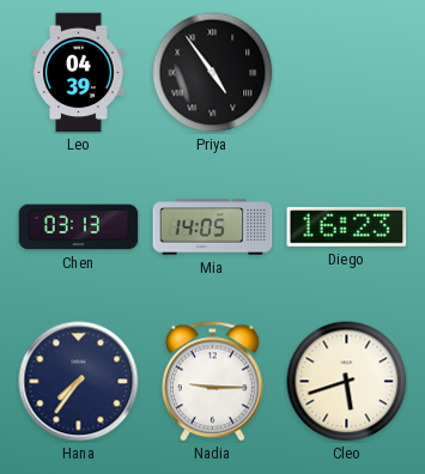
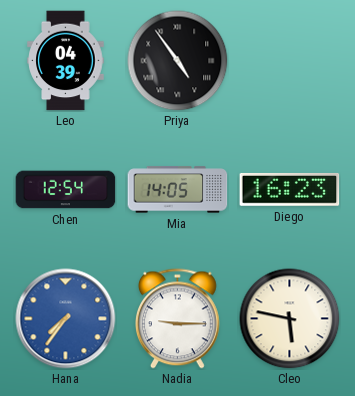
Chen: 03:13 -> 12:54 (66, 190)
Hana dial: navy -> blue (66, 319)
Cleo: 5:42 -> 5:47 (290, 319)
